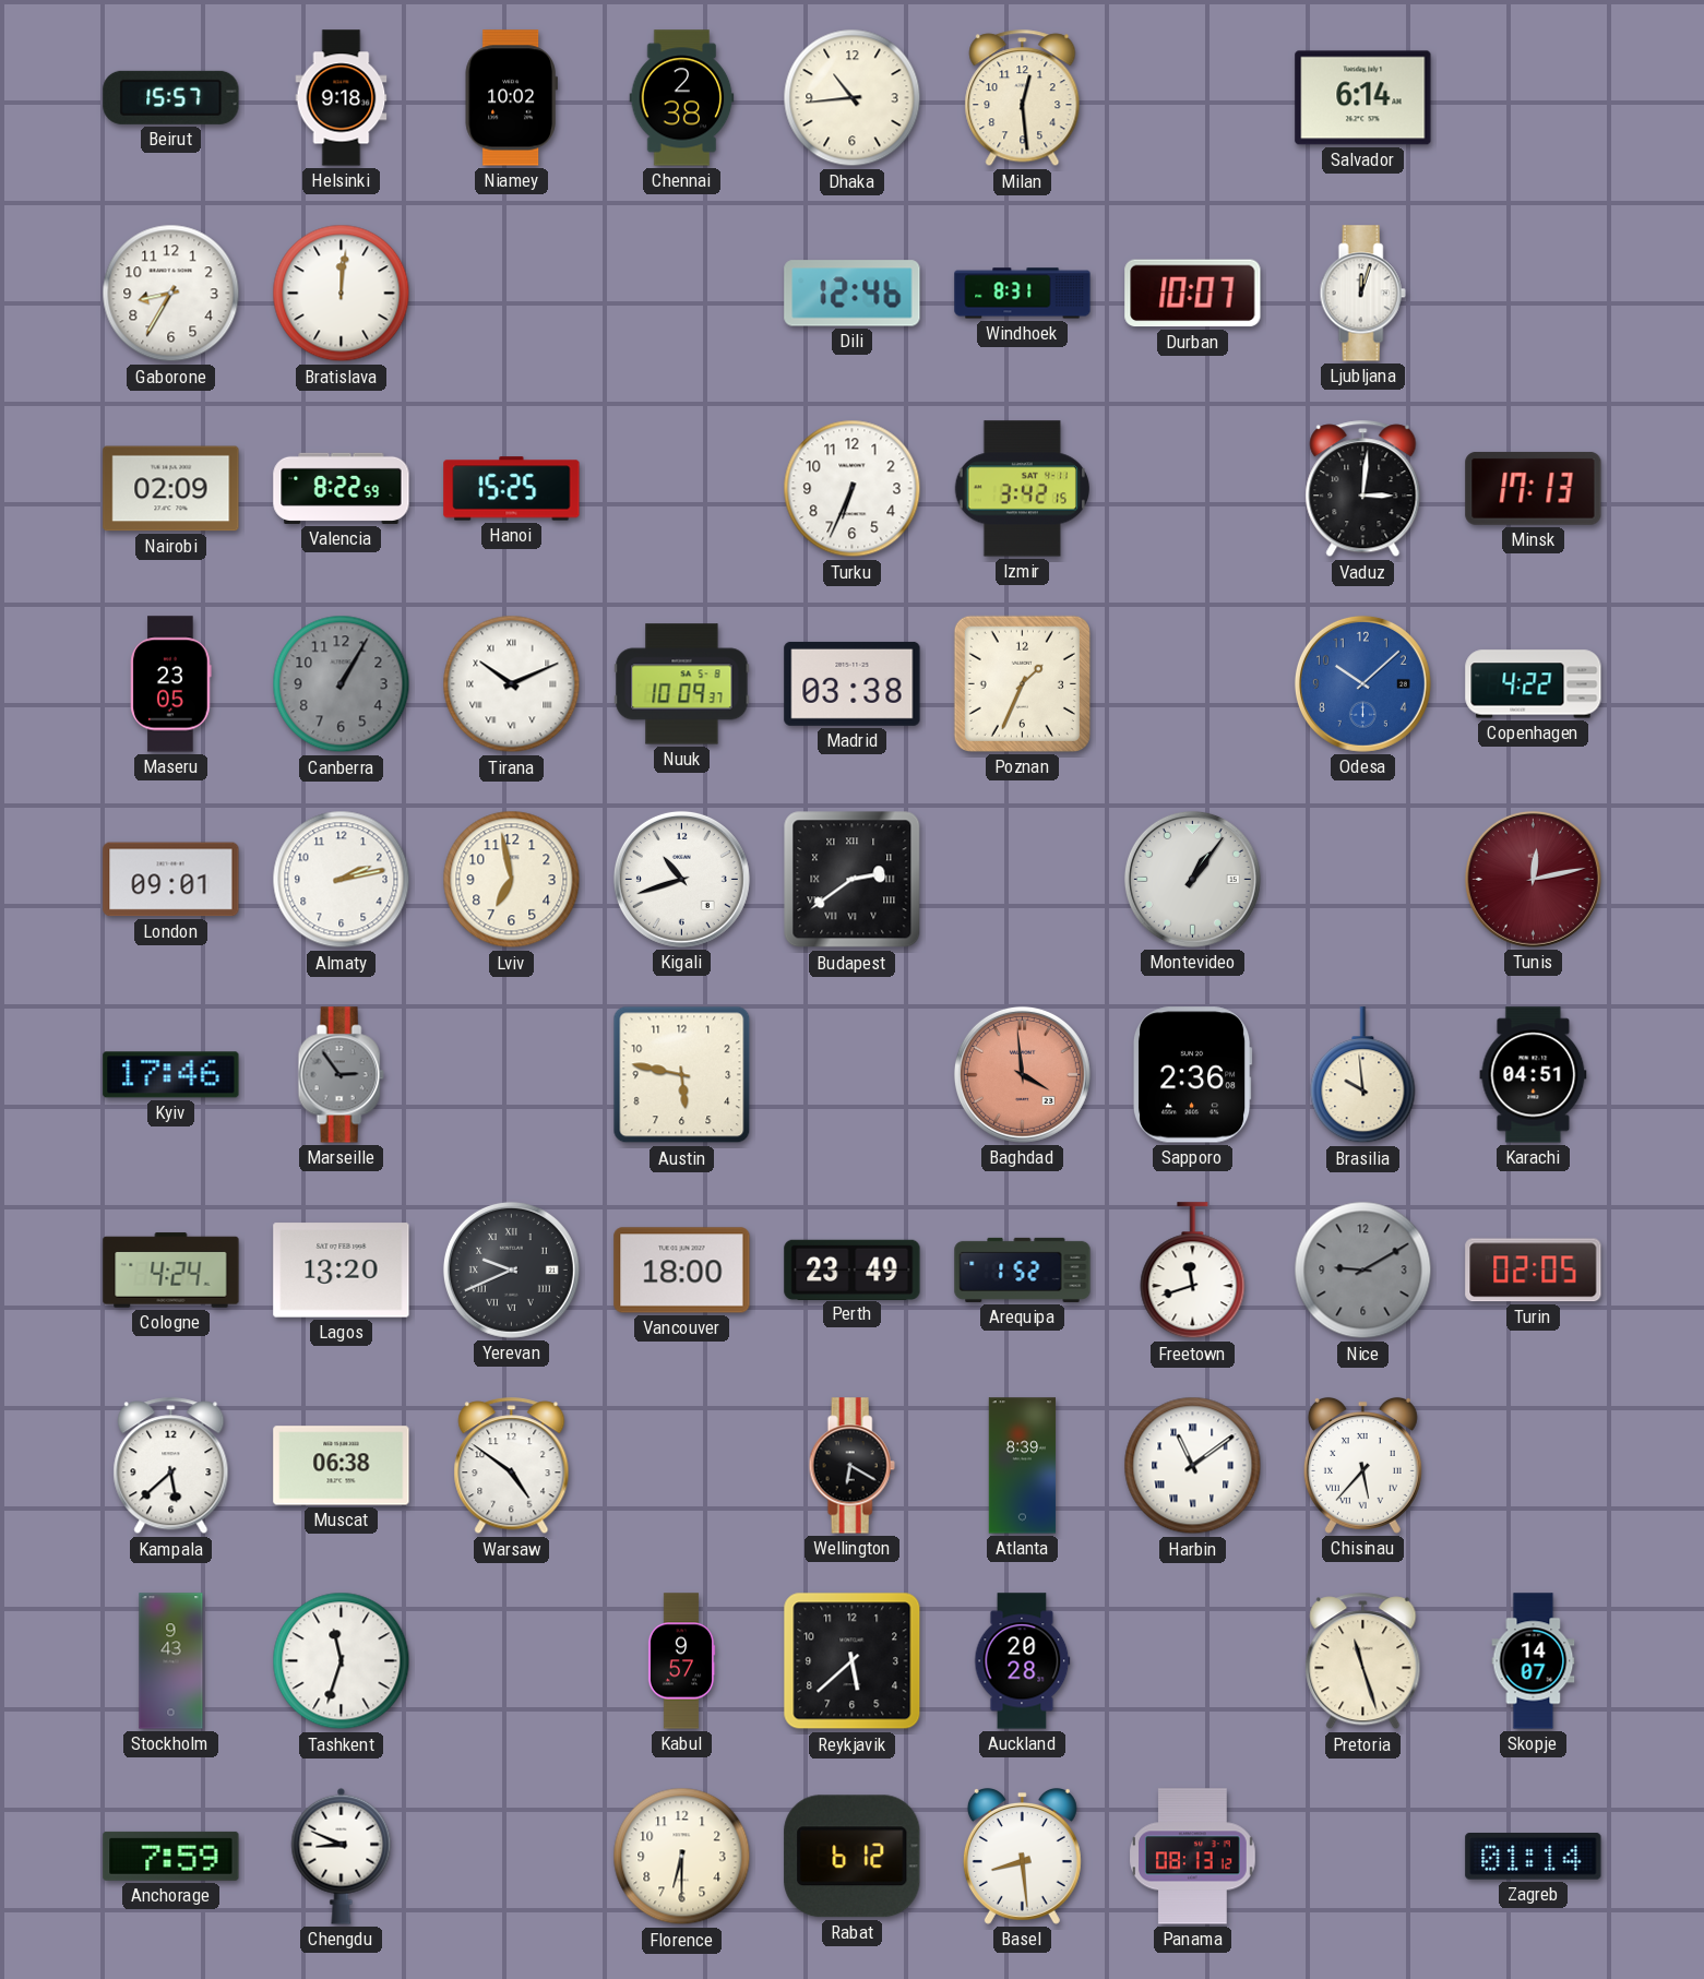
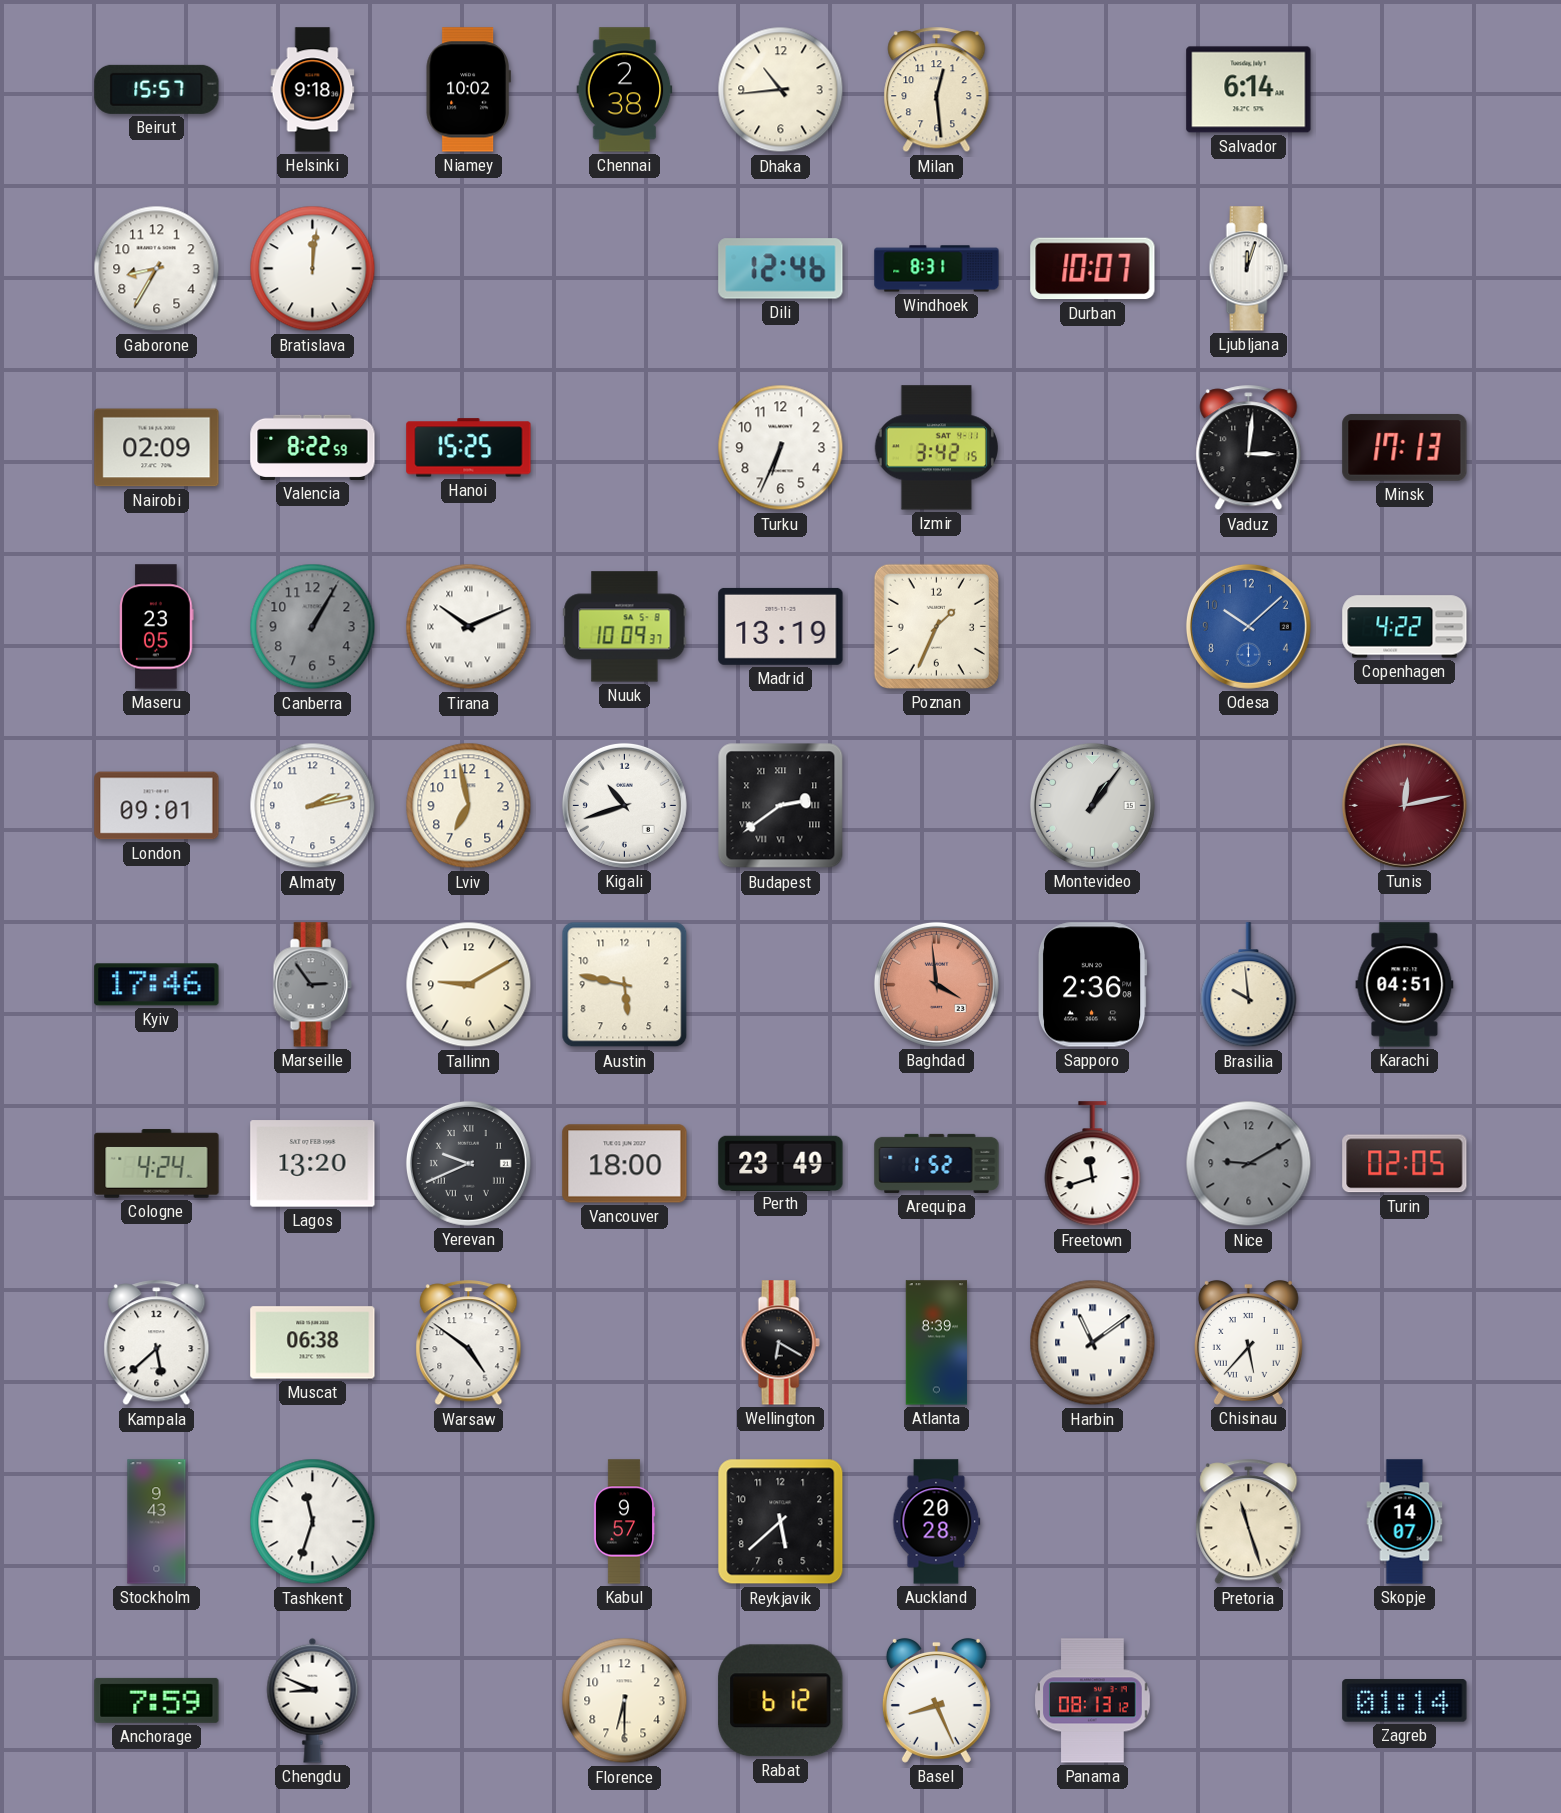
Madrid: 03:38 -> 13:19 (781, 626)
Tallinn: none -> 9:10 (469, 985)
Basel: 8:29 -> 8:26 (936, 1700)
